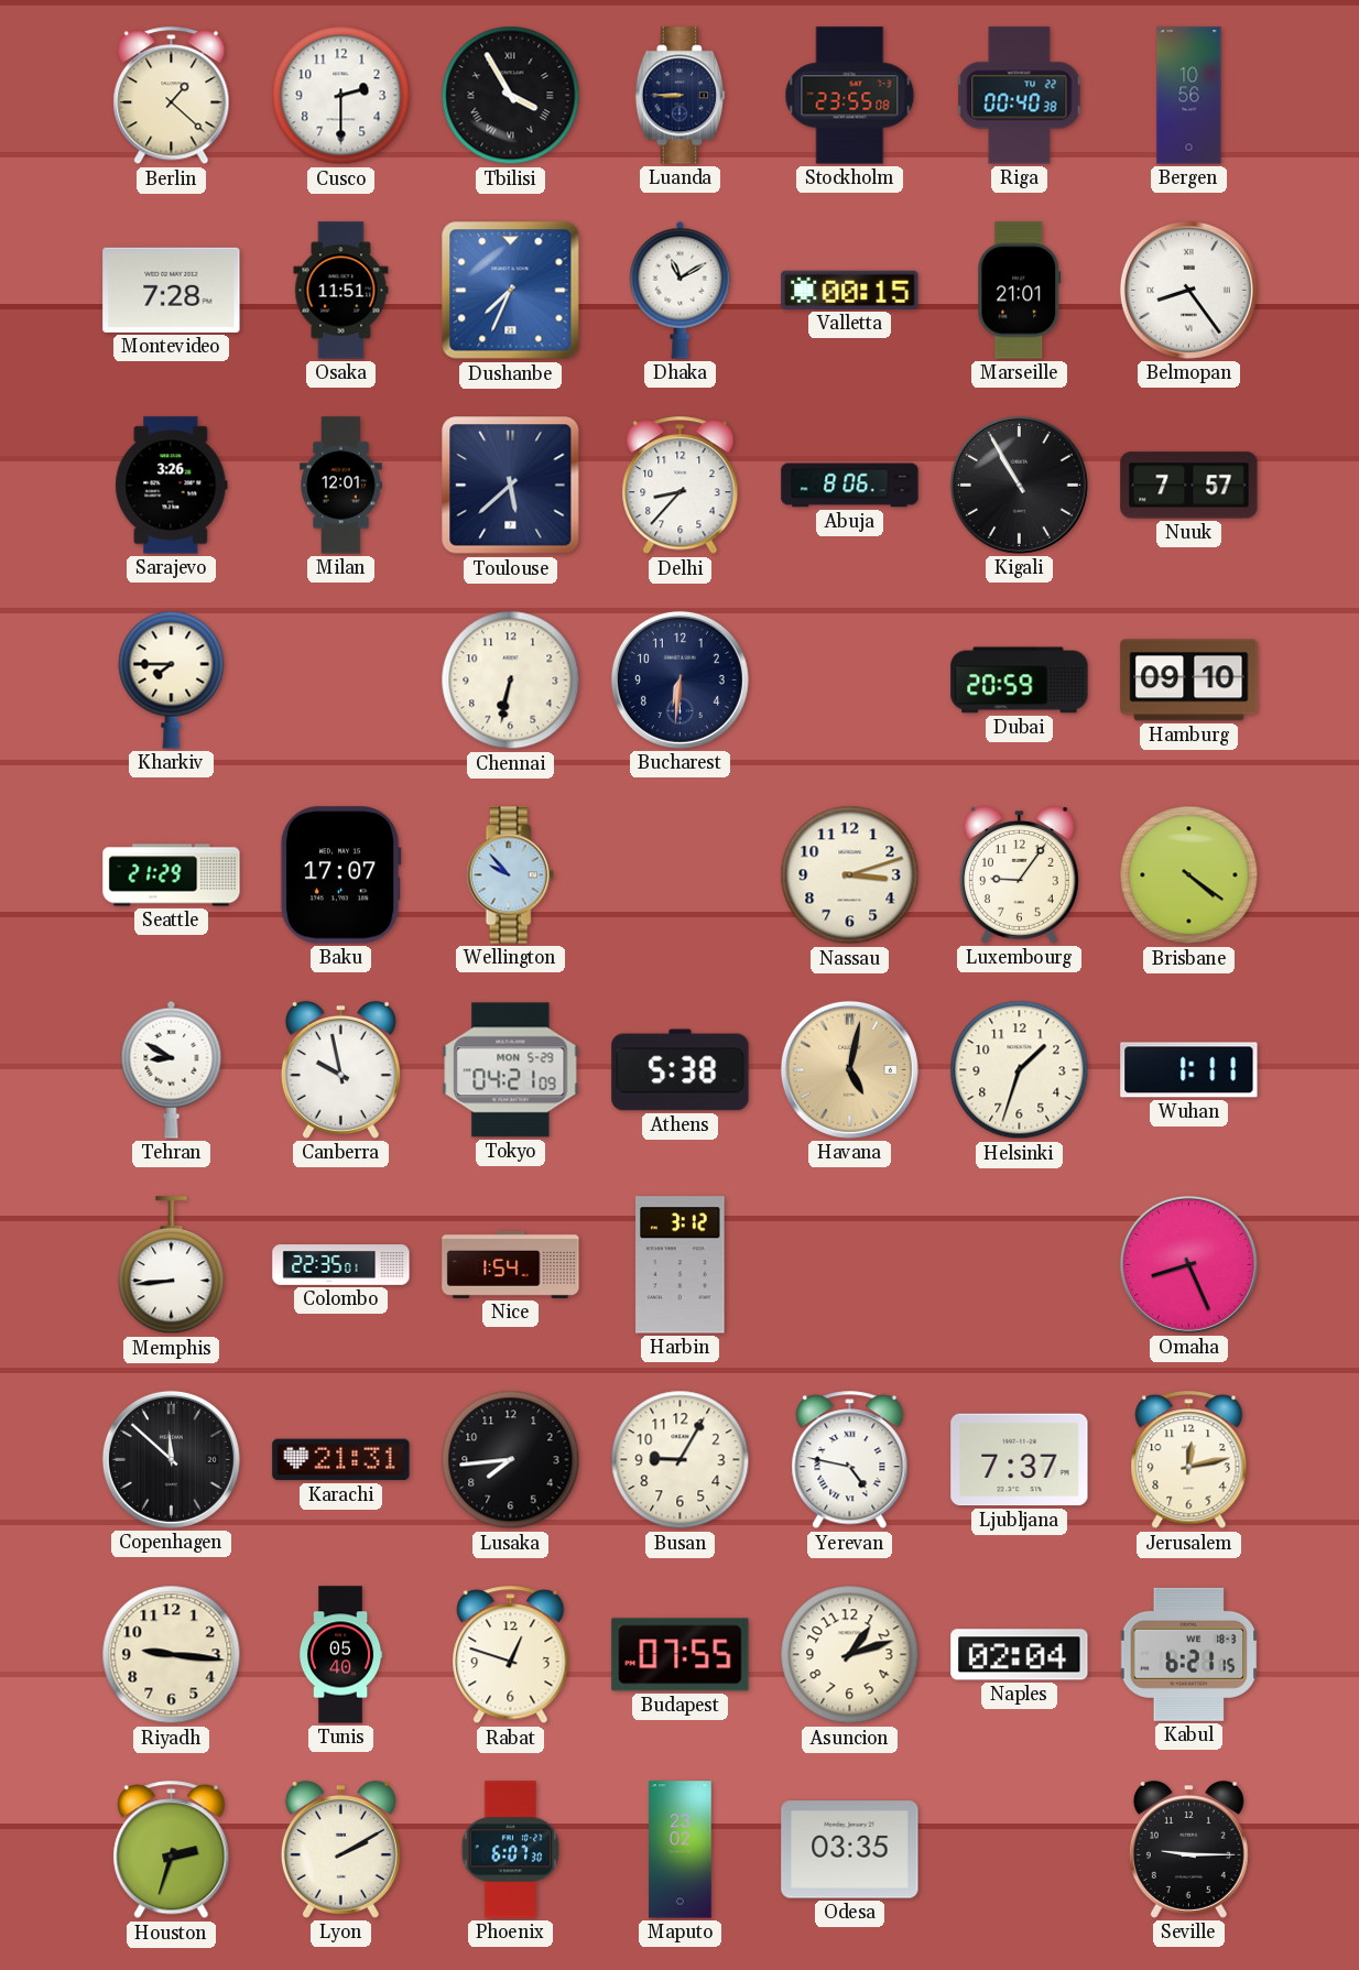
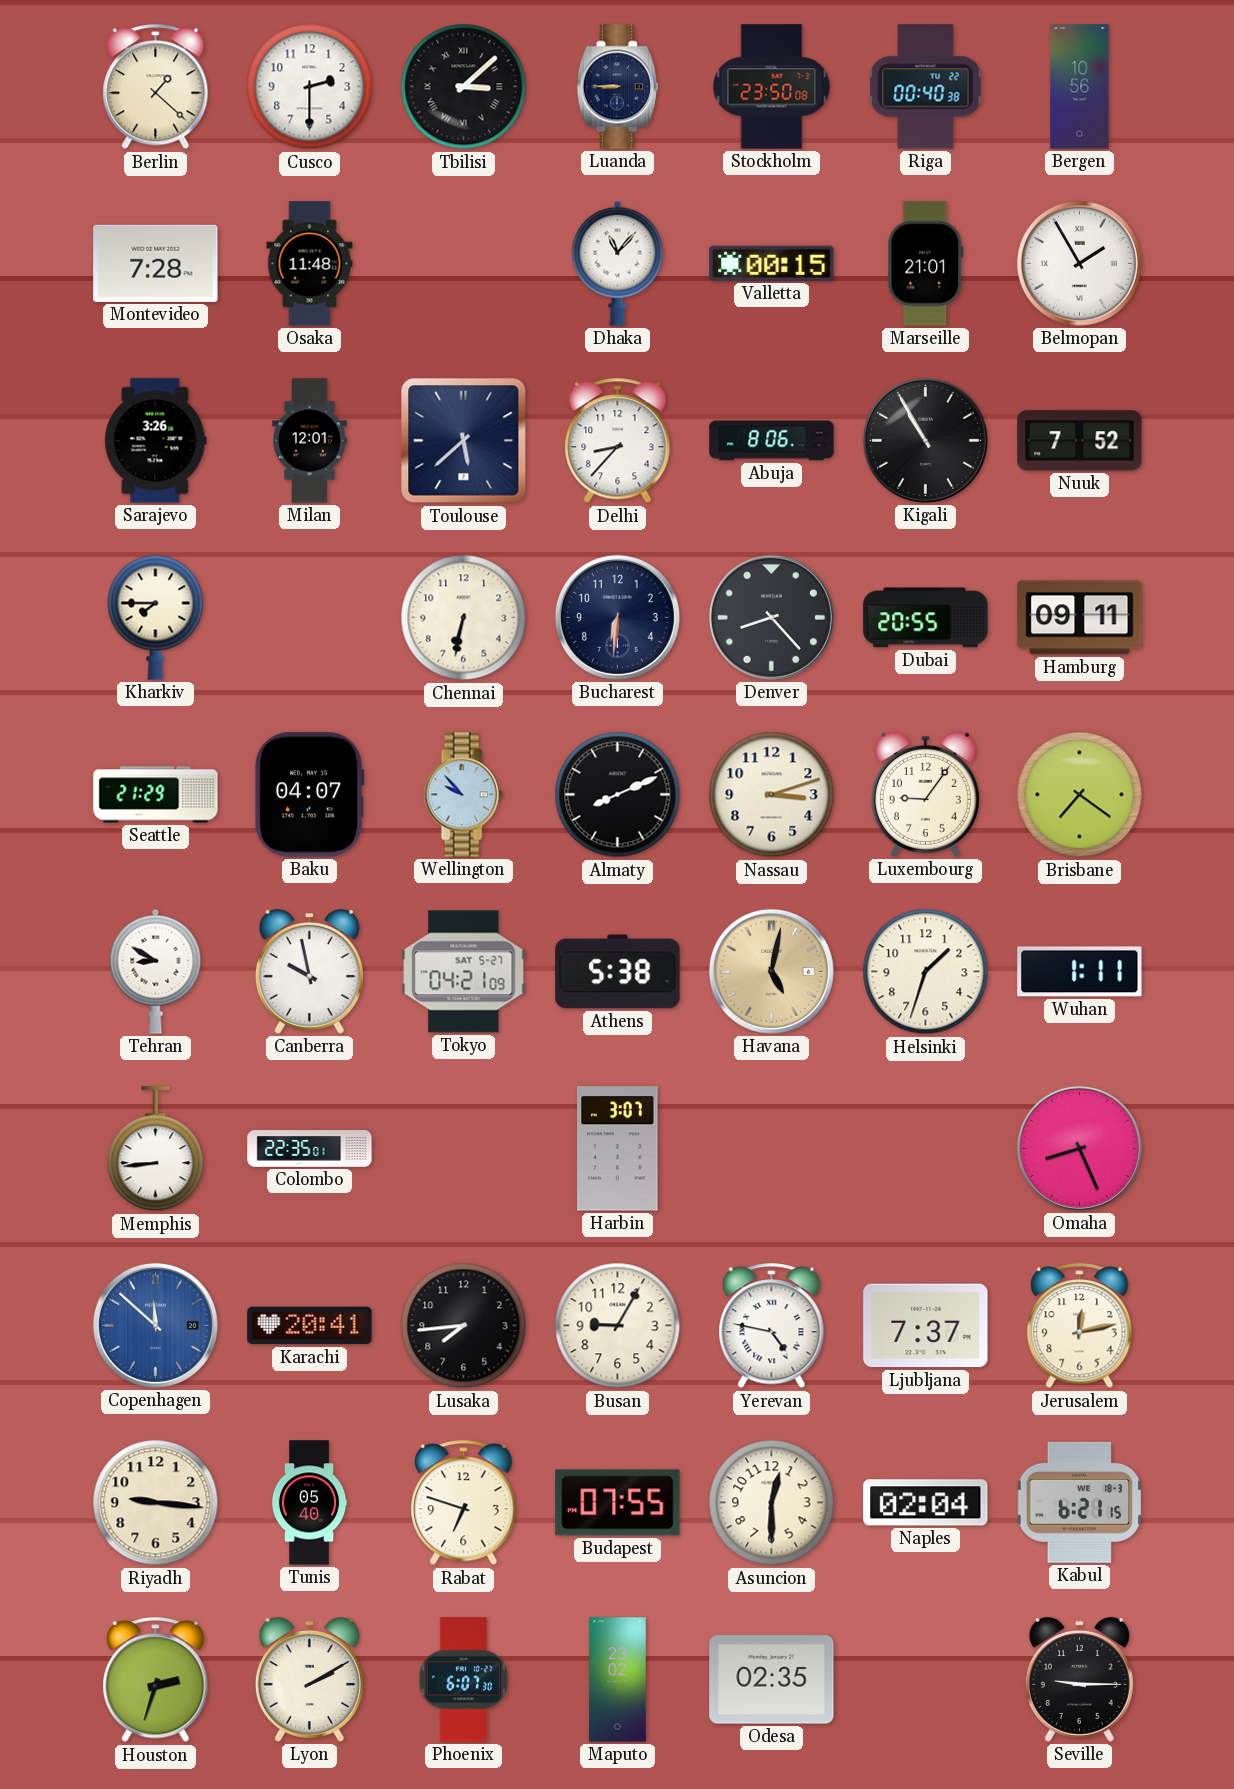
Tbilisi: 3:55 -> 3:08 (464, 87)
Stockholm: 23:55 -> 23:50 (772, 87)
Osaka: 11:51 -> 11:48 (310, 264)
Dushanbe: 7:34 -> none (511, 291)
Dhaka: 11:10 -> 11:07 (618, 263)
Belmopan: 8:24 -> 1:55 (1079, 263)
Nuuk: 7:57 -> 7:52 (1080, 441)
Denver: none -> 8:23 (771, 617)
Dubai: 20:59 -> 20:55 (926, 618)
Hamburg: 09:10 -> 09:11 (1080, 618)
Baku: 17:07 -> 04:07 (309, 795)
Almaty: none -> 8:11 (618, 795)
Brisbane: 4:21 -> 7:21 (1080, 795)
Tokyo date: MON 5-29 -> SAT 5-27 (464, 972)
Nice: 1:54 -> none (511, 1264)
Harbin: 3:12 -> 3:07 (618, 1149)
Copenhagen dial: black -> blue (155, 1325)
Karachi: 21:31 -> 20:41 (310, 1326)
Rabat: 12:48 -> 6:48 (464, 1503)
Asuncion: 1:12 -> 12:30 (772, 1503)
Odesa: 03:35 -> 02:35 (772, 1680)
